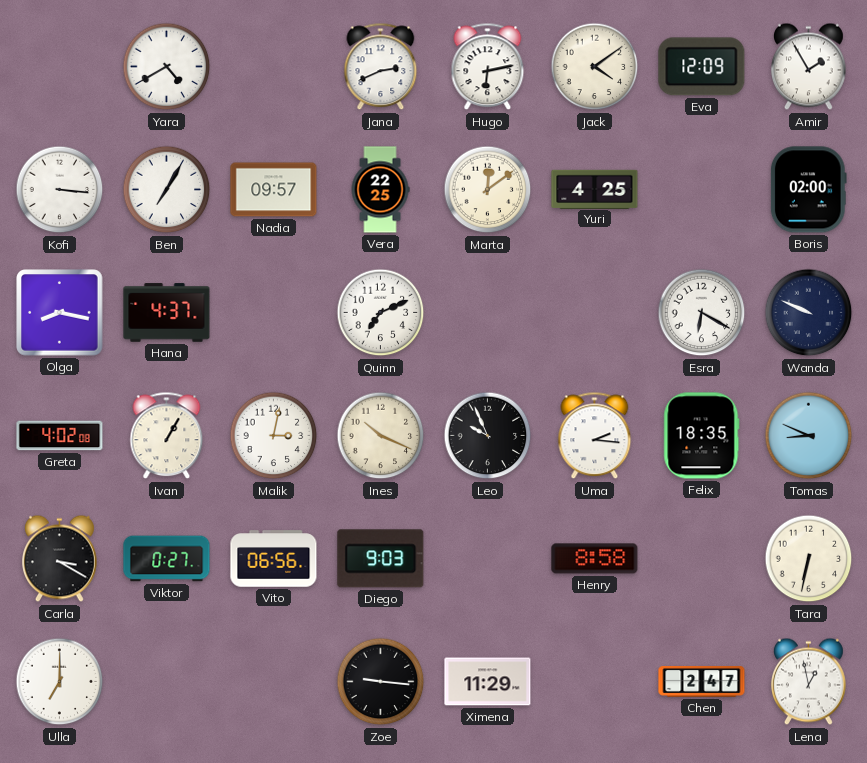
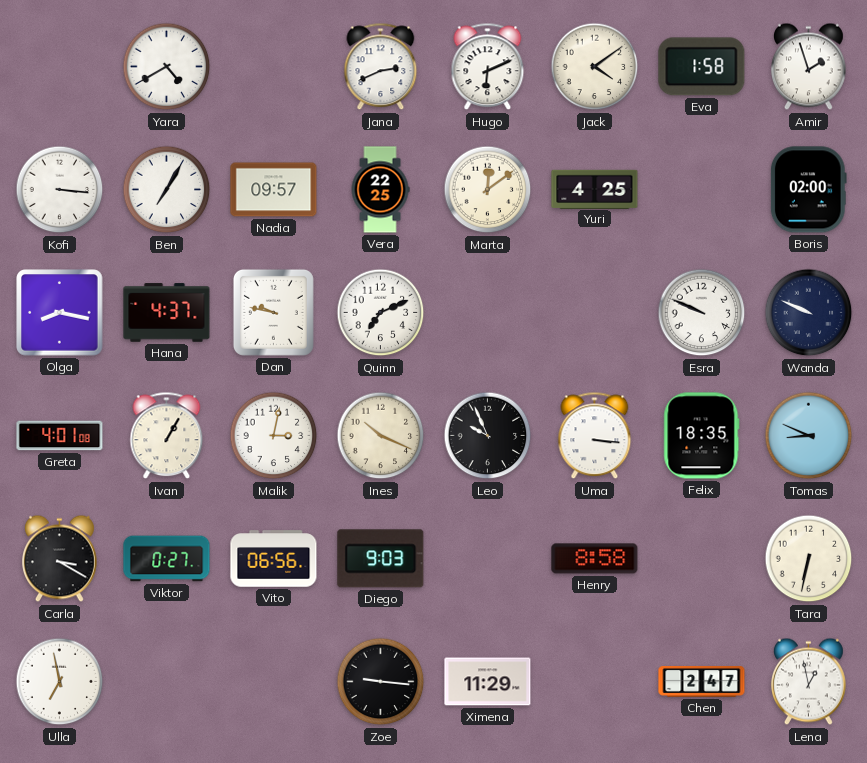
Hugo: 6:13 -> 6:11 (488, 67)
Eva: 12:09 -> 1:58 (702, 67)
Amir: 1:55 -> 1:57 (809, 67)
Dan: none -> 9:47 (273, 312)
Esra: 6:20 -> 9:49 (702, 313)
Greta: 4:02 -> 4:01 (60, 436)
Uma: 2:16 -> 3:16 (595, 436)
Ulla: 7:00 -> 6:58 (60, 682)
